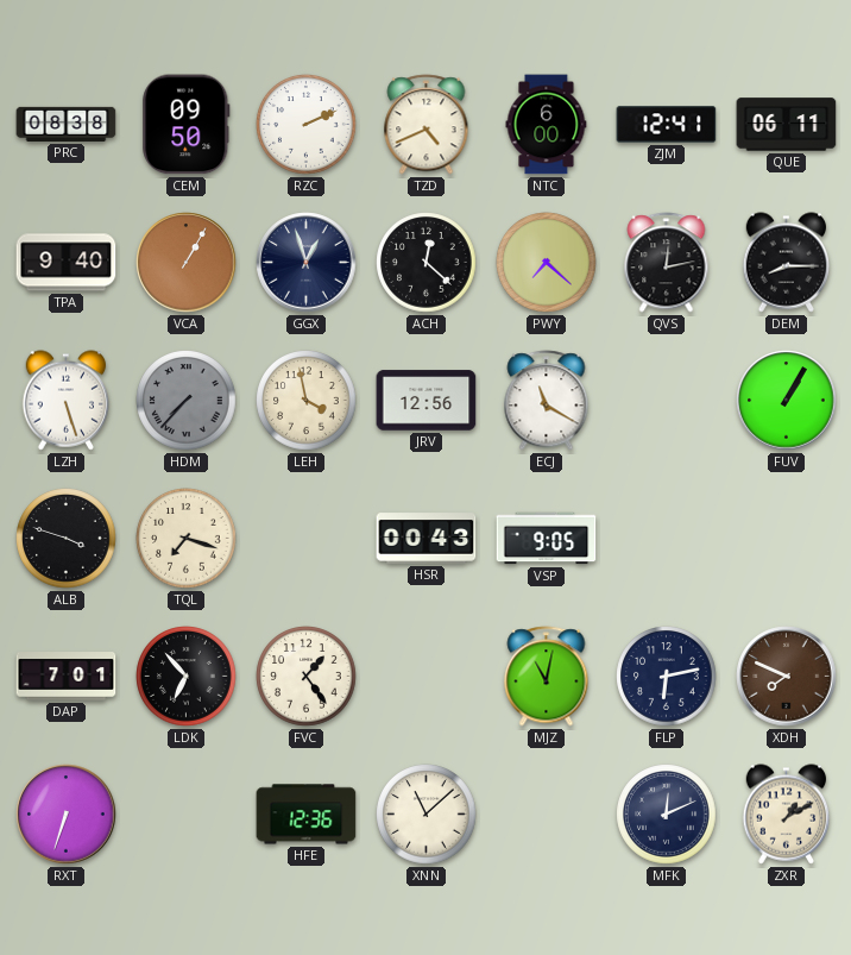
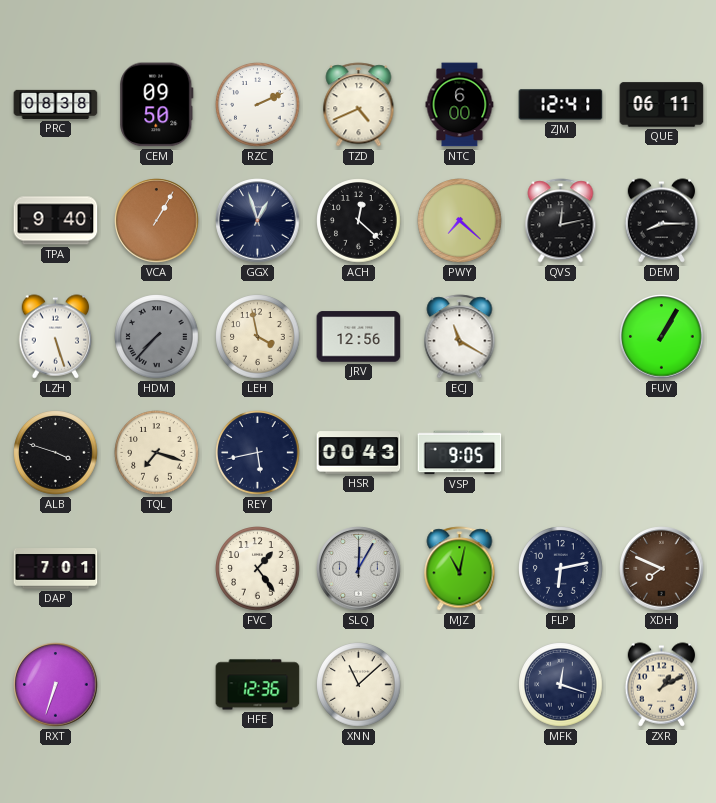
REY: none -> 5:43 (258, 453)
LDK: 6:53 -> none (187, 677)
SLQ: none -> 12:05 (359, 569)
MFK: 12:11 -> 12:18 (561, 685)
